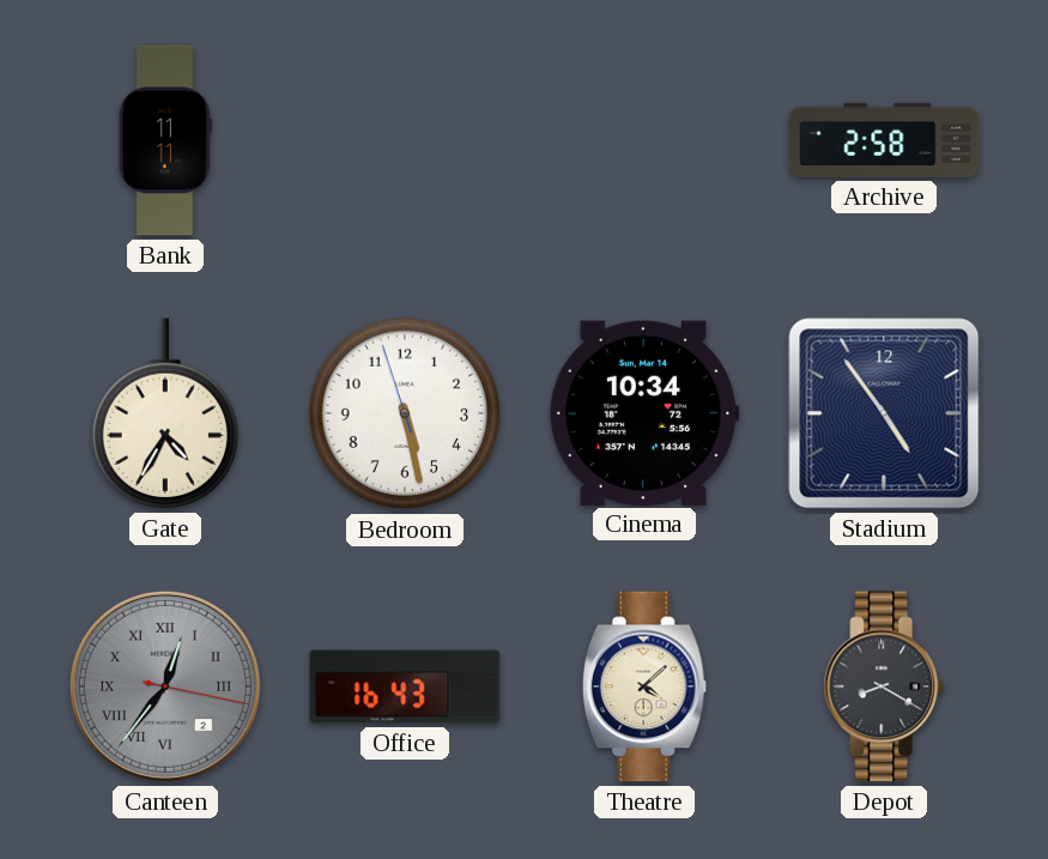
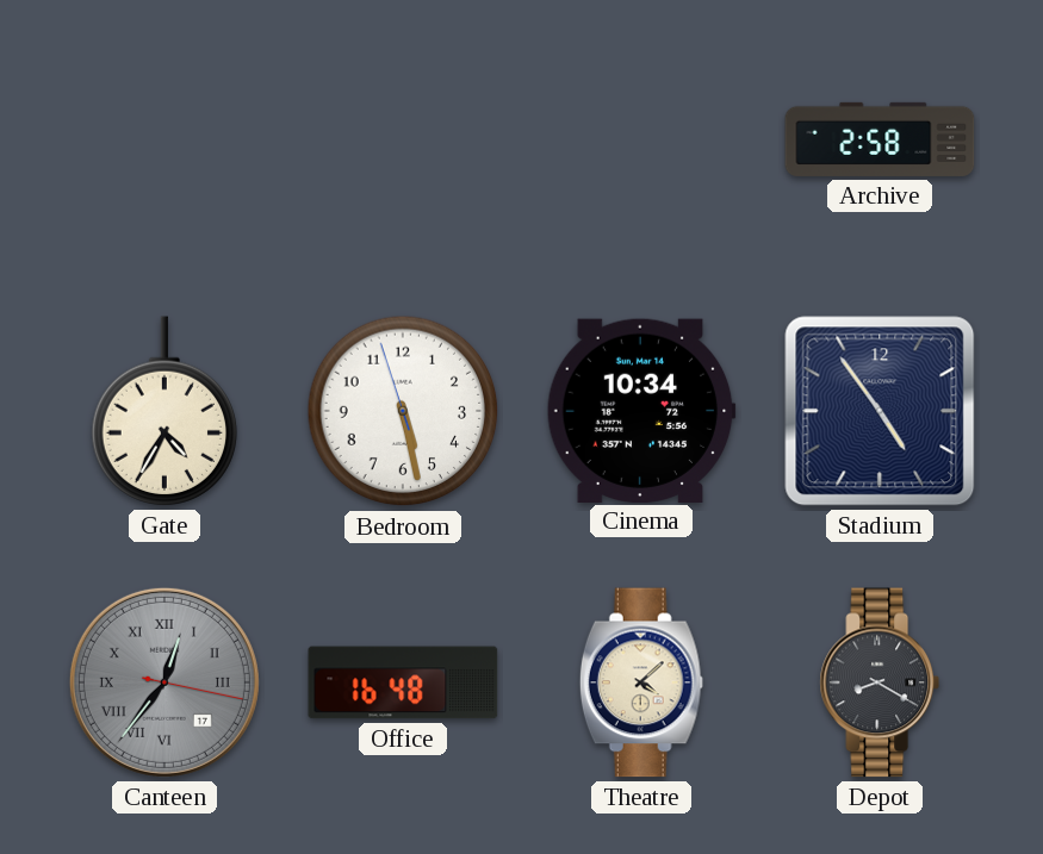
Bank: 11:11 -> none (165, 140)
Canteen date: 2 -> 17 (164, 682)
Office: 16:43 -> 16:48 (403, 682)
